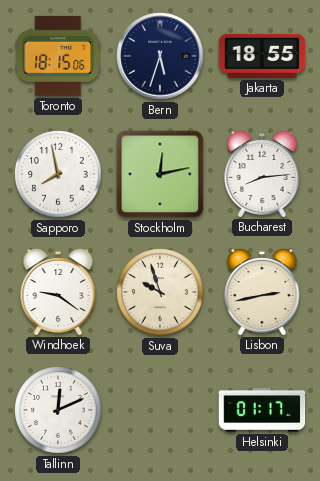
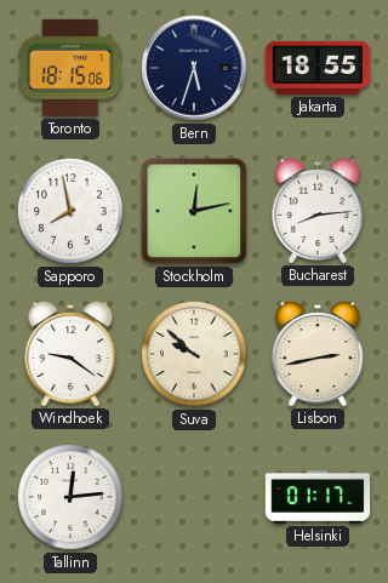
Suva: 9:57 -> 9:52 (194, 354)
Tallinn: 12:11 -> 12:14 (70, 497)
